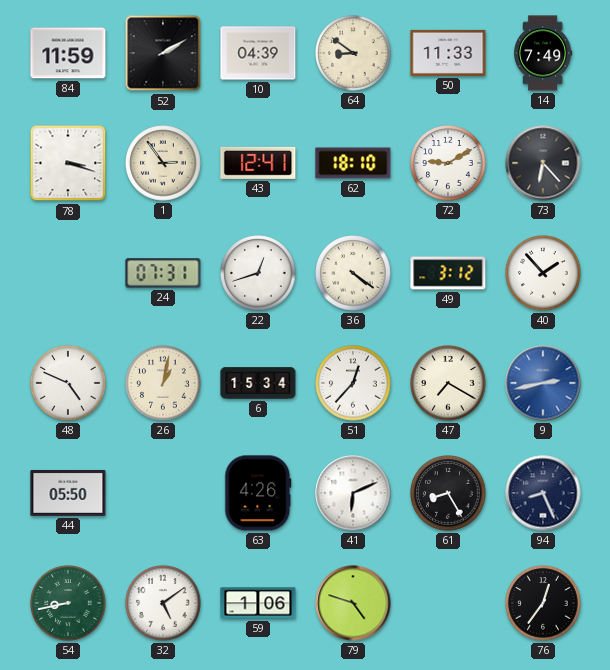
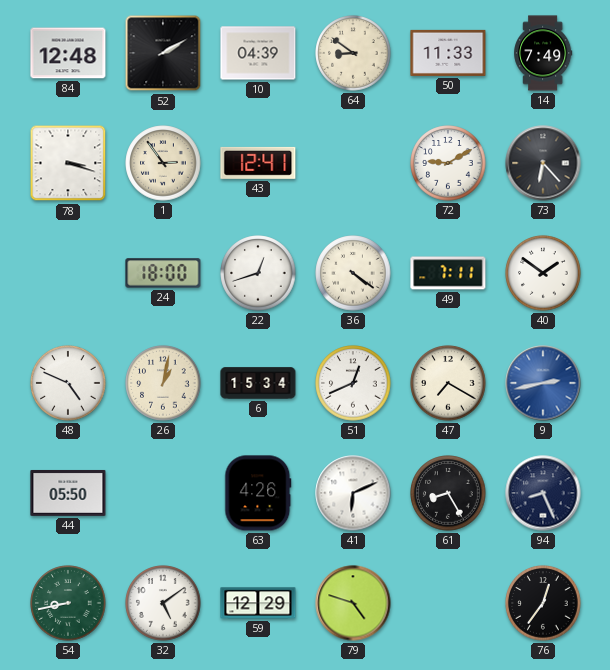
84: 11:59 -> 12:48 (68, 53)
62: 18:10 -> none (353, 163)
24: 07:31 -> 18:00 (163, 273)
49: 3:12 -> 7:11 (448, 273)
40: 1:53 -> 1:51 (543, 273)
51: 12:37 -> 12:41 (353, 383)
59: 1:06 -> 12:29 (258, 603)
